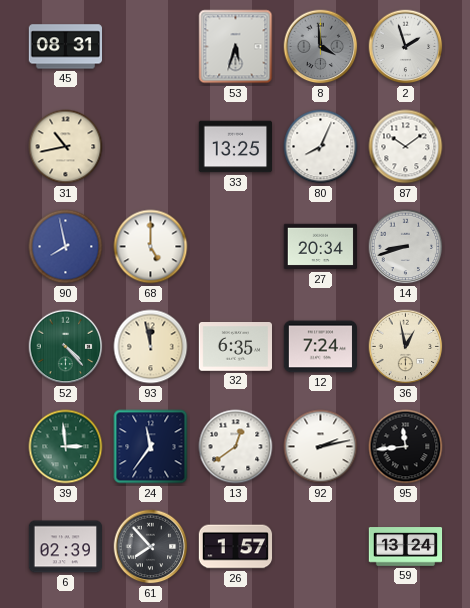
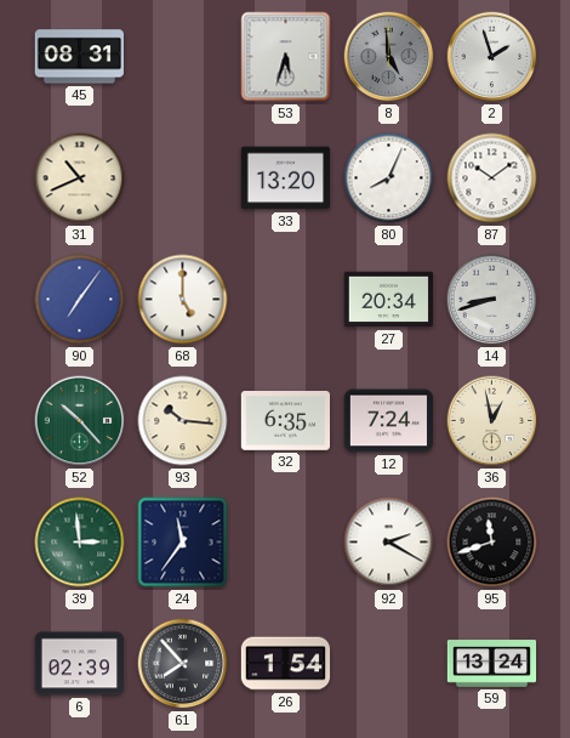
8: 3:59 -> 4:59 (389, 57)
31: 10:43 -> 10:41 (80, 178)
33: 13:25 -> 13:20 (285, 178)
90: 7:58 -> 7:06 (80, 300)
52: 4:23 -> 10:23 (80, 421)
93: 11:58 -> 10:16 (183, 421)
13: 12:39 -> none (236, 447)
92: 2:13 -> 2:20 (389, 543)
95: 11:44 -> 11:42 (492, 543)
26: 1:57 -> 1:54 (286, 664)
